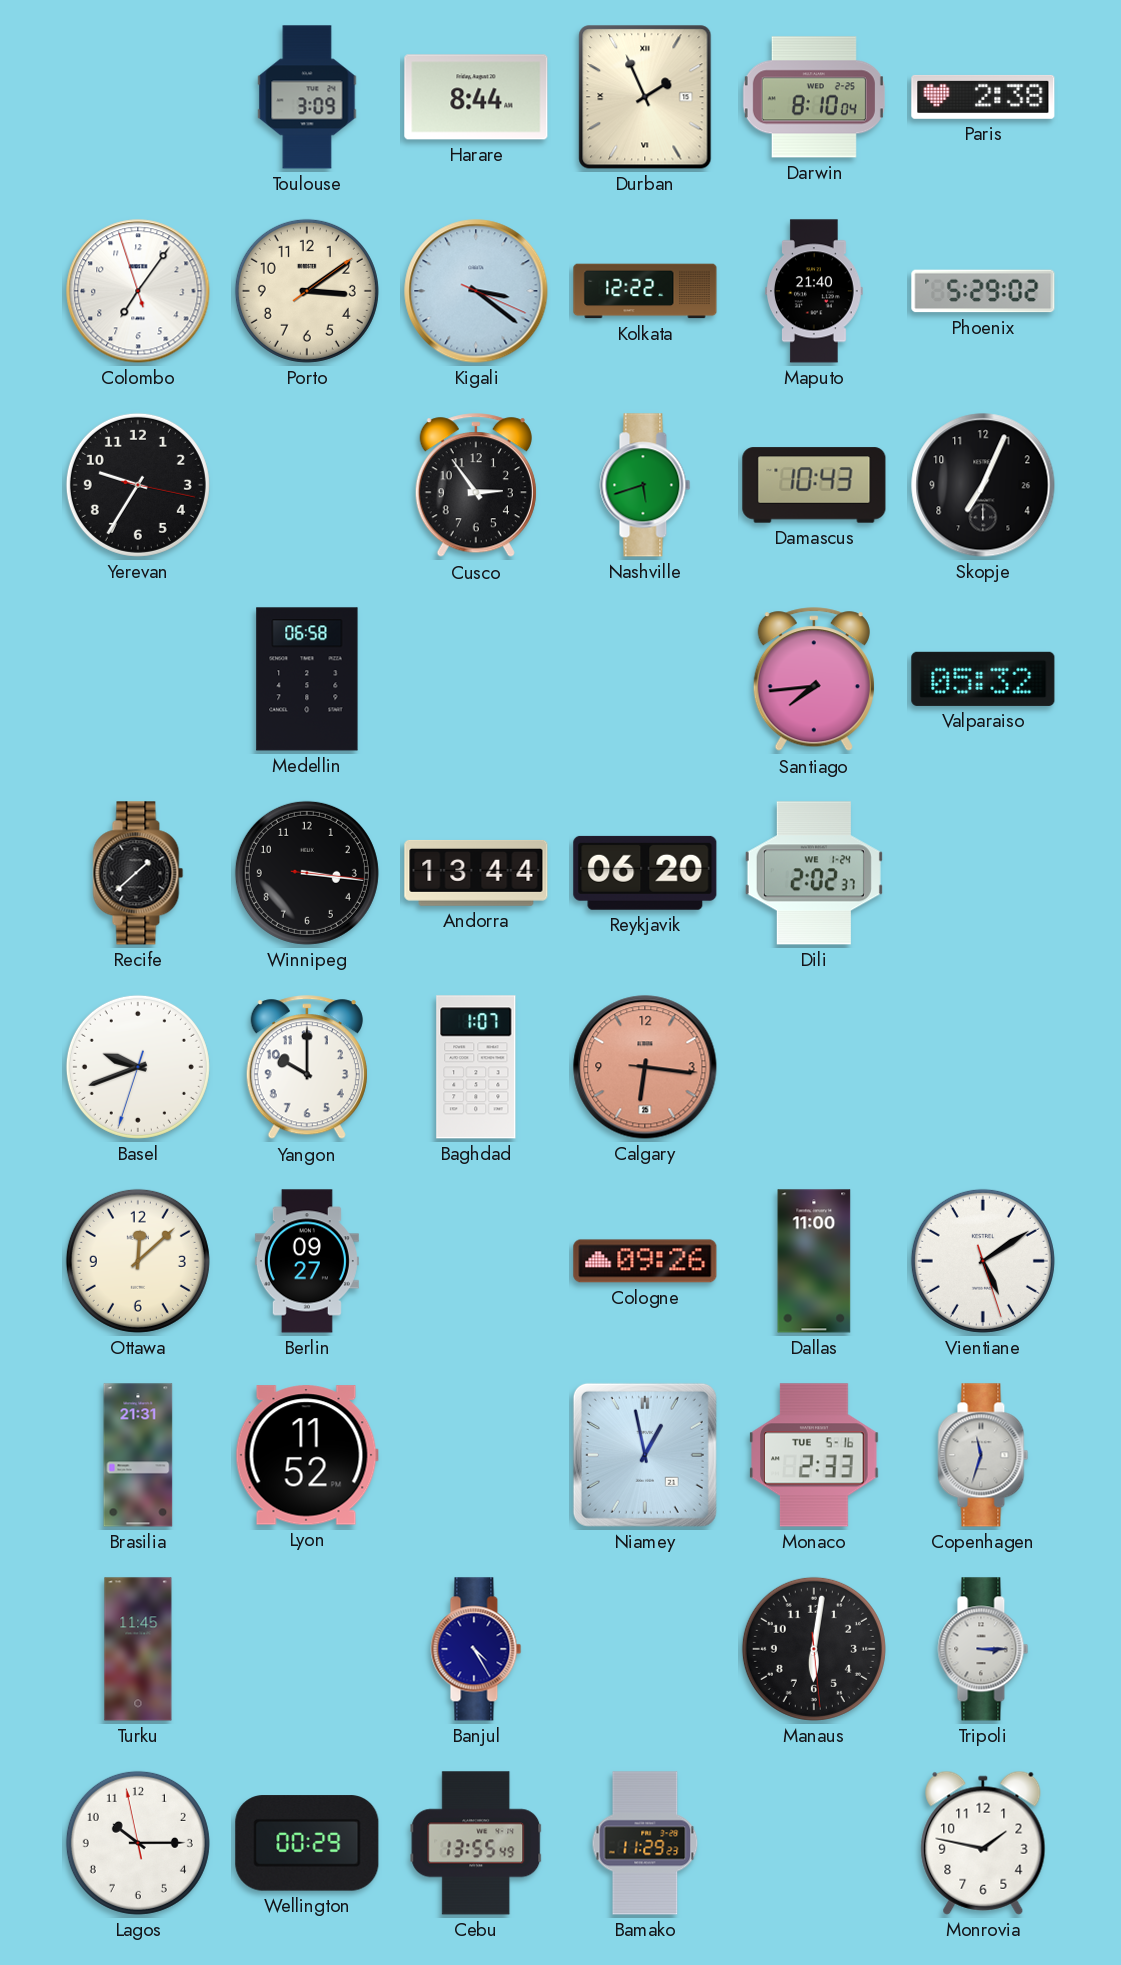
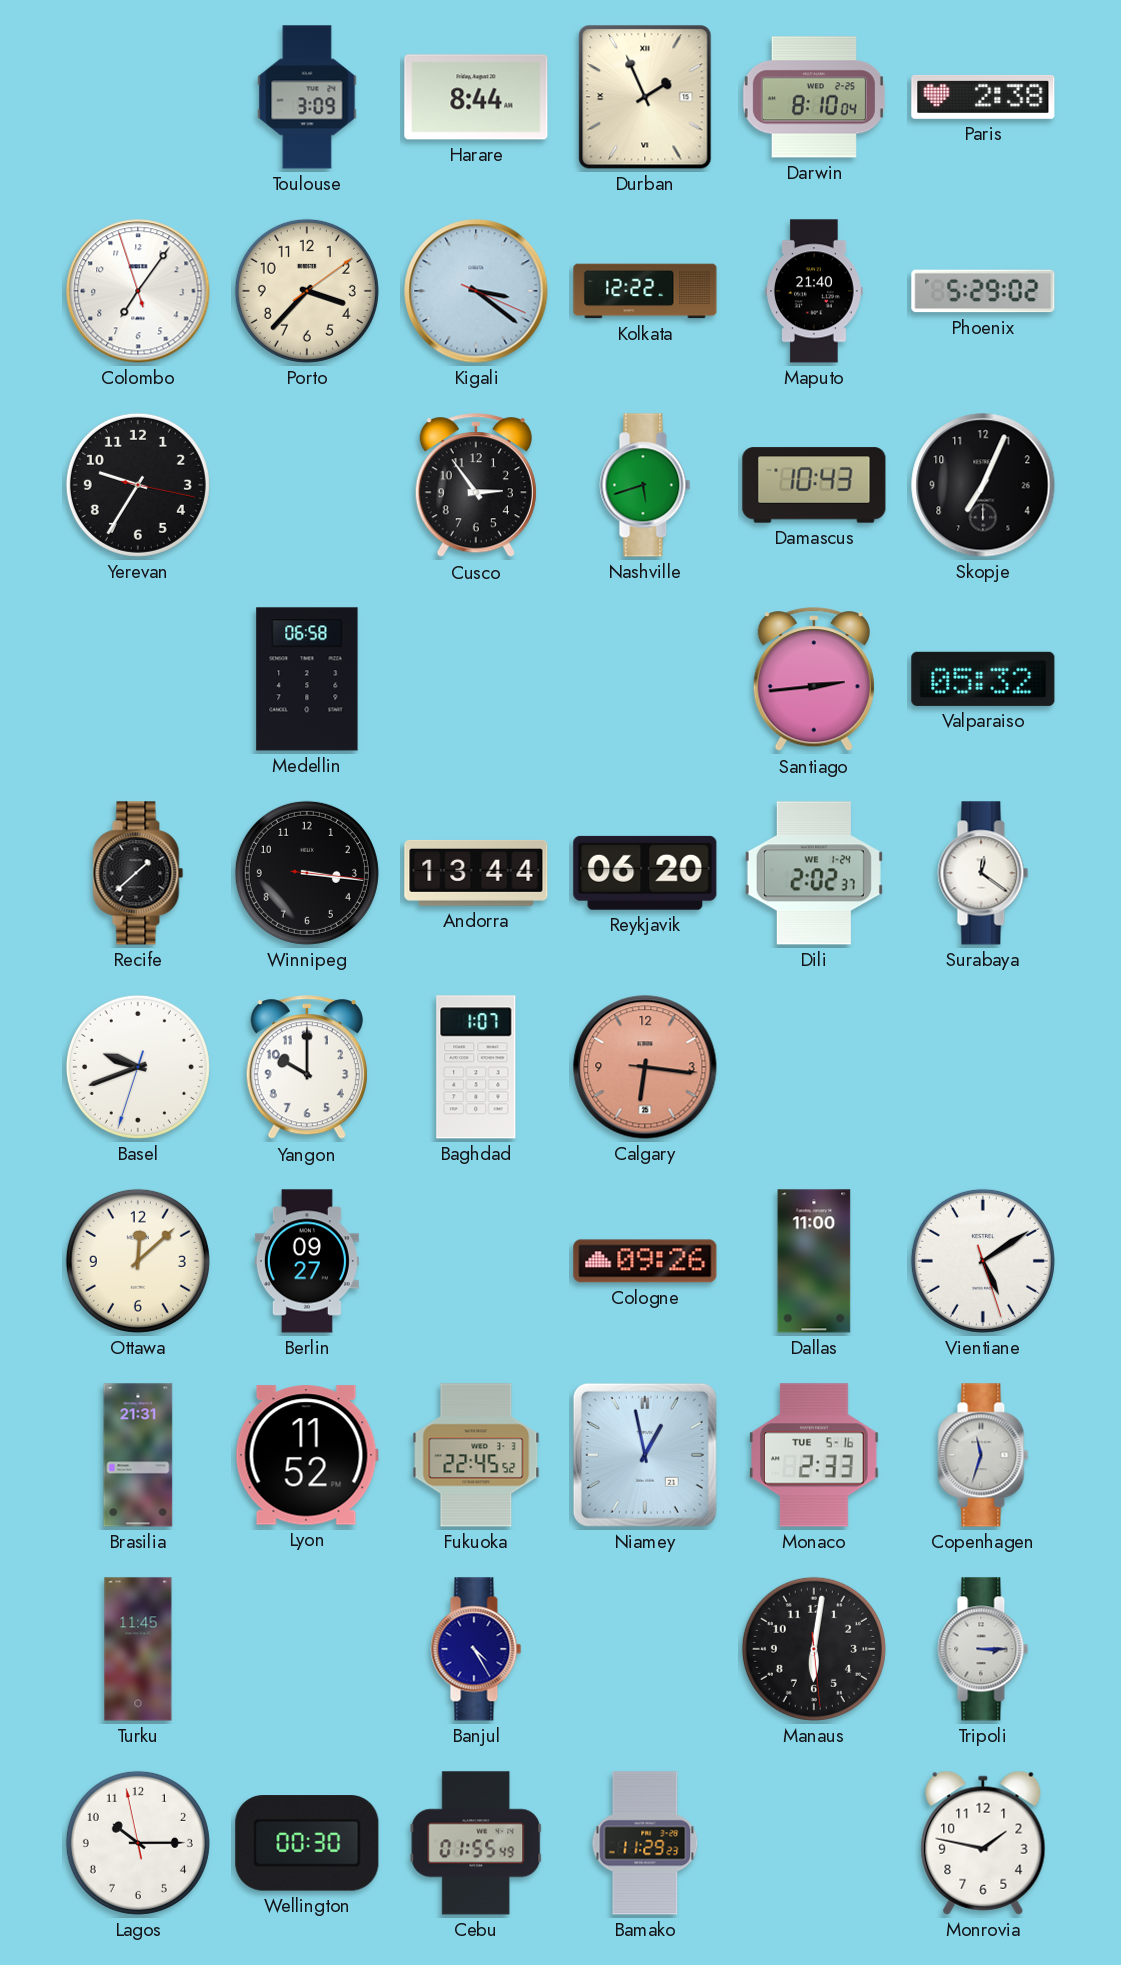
Porto: 3:09 -> 3:37 (307, 291)
Santiago: 7:44 -> 2:44 (814, 680)
Surabaya: none -> 12:21 (983, 873)
Fukuoka: none -> 22:45 (476, 1455)
Wellington: 00:29 -> 00:30 (307, 1843)
Cebu: 13:55 -> 01:55 (476, 1843)
